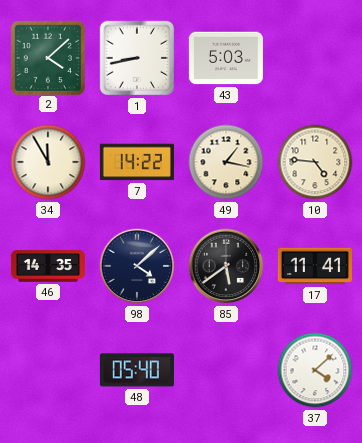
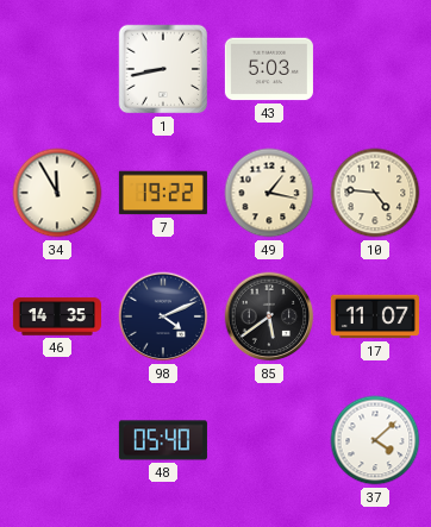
2: 4:08 -> none (47, 57)
7: 14:22 -> 19:22 (163, 193)
98: 4:08 -> 4:11 (163, 316)
17: 11:41 -> 11:07 (375, 316)
